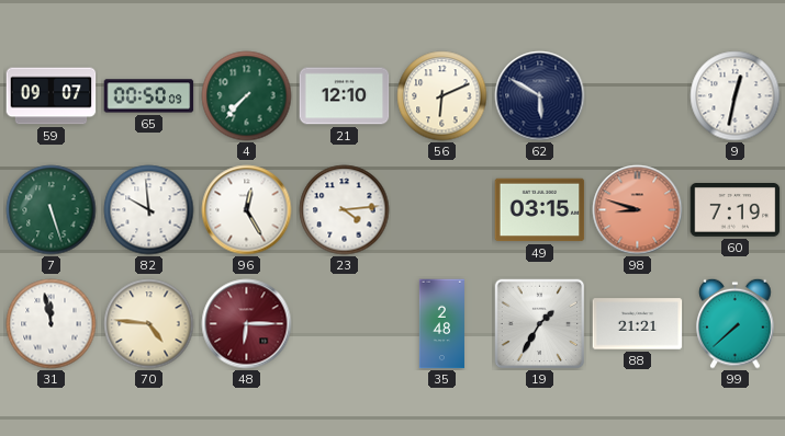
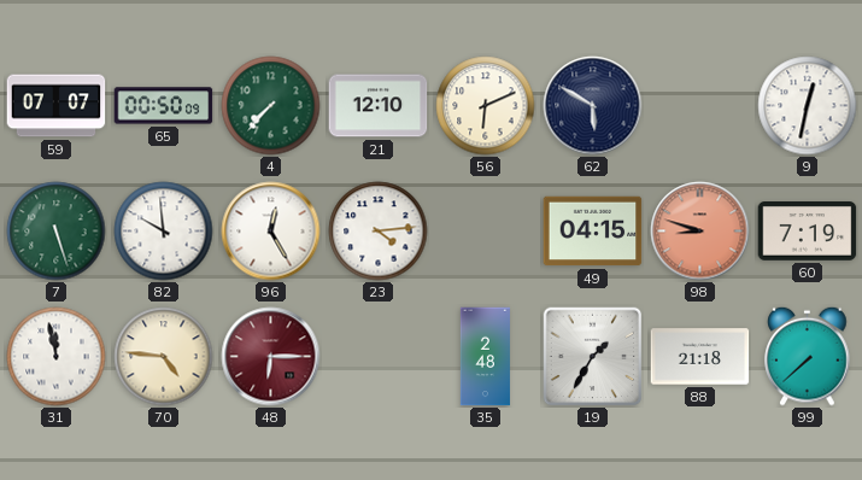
59: 09:07 -> 07:07 (57, 106)
49: 03:15 -> 04:15 (593, 232)
88: 21:21 -> 21:18 (700, 357)
